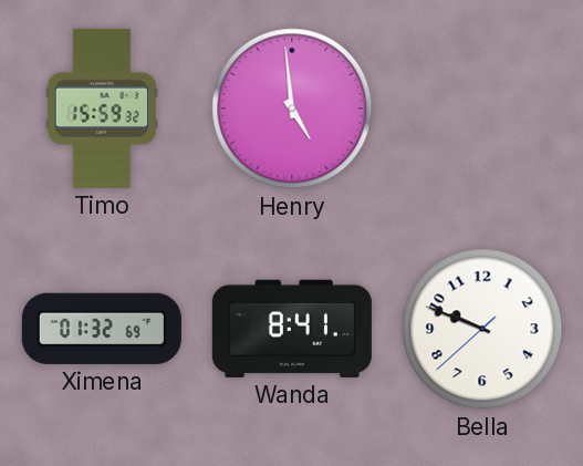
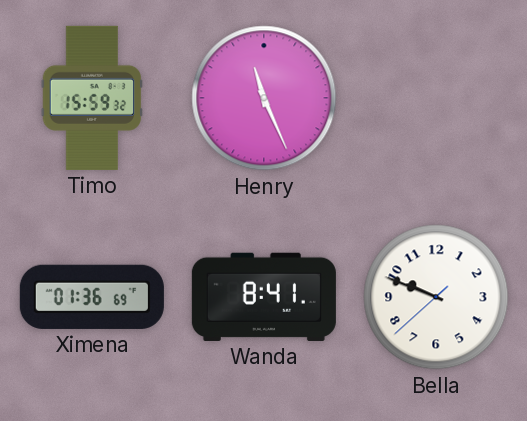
Henry: 4:59 -> 11:26 (264, 98)
Ximena: 01:32 -> 01:36 (92, 297)
